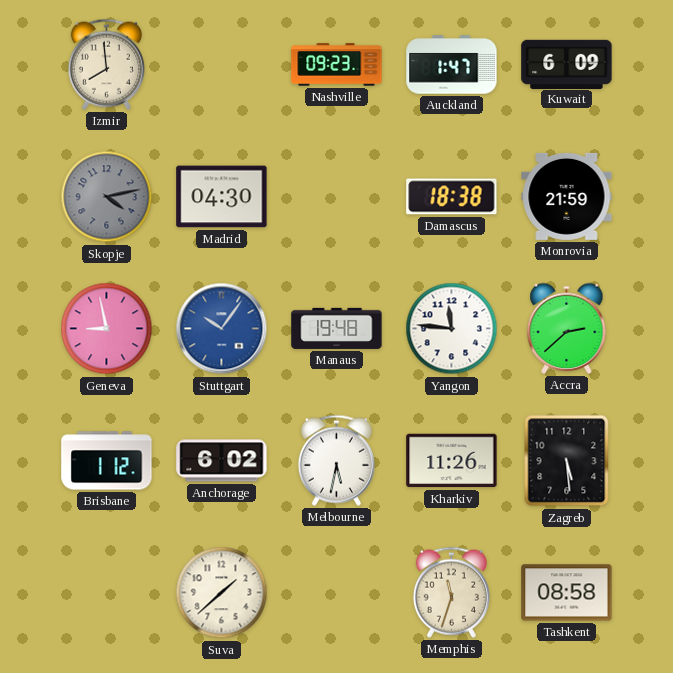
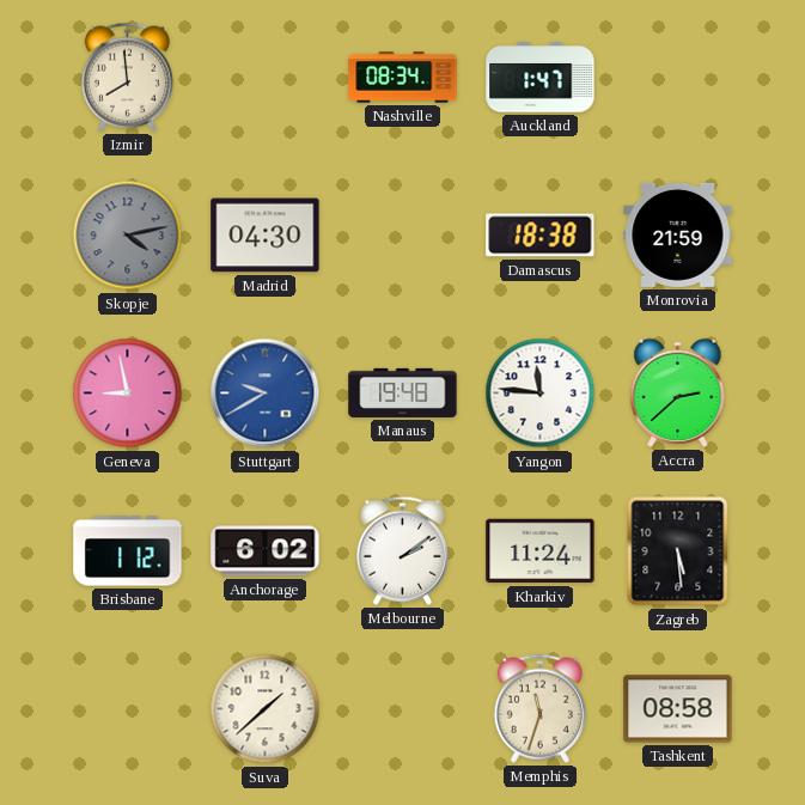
Nashville: 09:23 -> 08:34 (403, 78)
Kuwait: 6:09 -> none (567, 64)
Stuttgart: 10:06 -> 9:40 (266, 394)
Melbourne: 5:32 -> 2:09 (402, 550)
Kharkiv: 11:26 -> 11:24 (541, 551)
